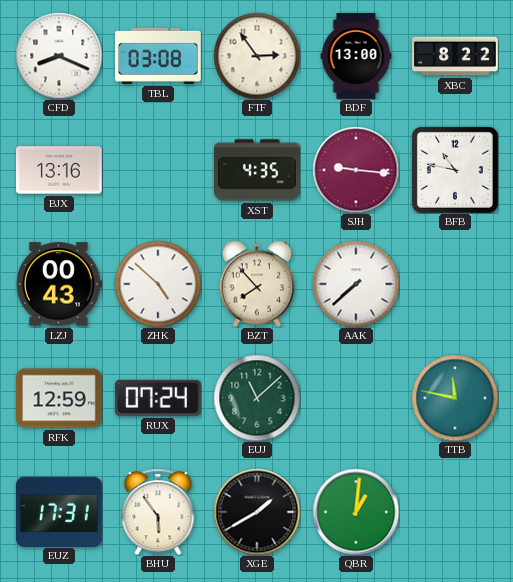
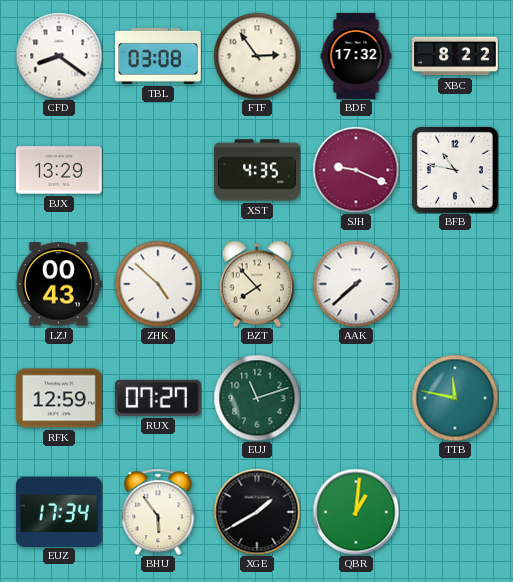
CFD: 8:19 -> 8:21 (59, 56)
BDF: 13:00 -> 17:32 (356, 57)
BJX: 13:16 -> 13:29 (59, 170)
SJH: 9:16 -> 9:19 (356, 170)
RUX: 07:24 -> 07:27 (158, 398)
EUJ: 11:08 -> 11:12 (257, 398)
EUZ: 17:31 -> 17:34 (59, 511)
